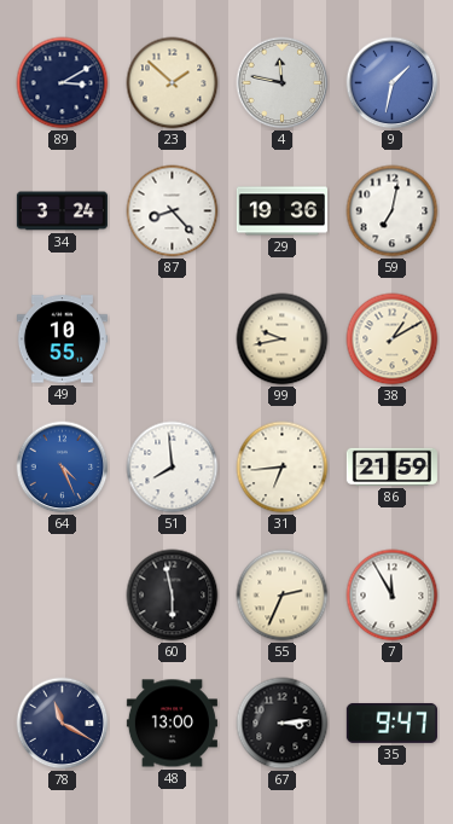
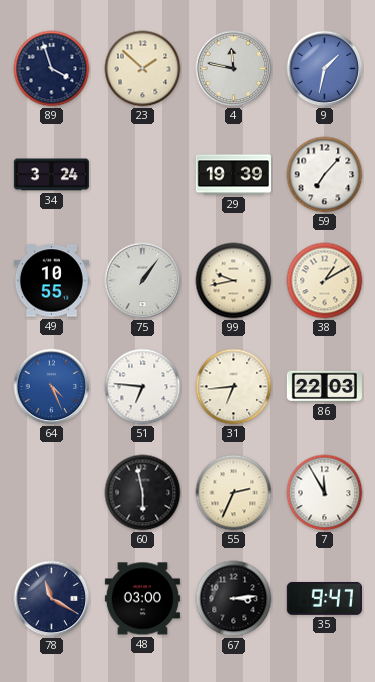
89: 3:10 -> 3:57 (52, 69)
87: 8:23 -> none (173, 211)
29: 19:36 -> 19:39 (233, 175)
59: 7:02 -> 7:07 (325, 175)
75: none -> 1:06 (143, 281)
51: 7:59 -> 6:46 (143, 387)
86: 21:59 -> 22:03 (324, 386)
48: 13:00 -> 03:00 (142, 599)
